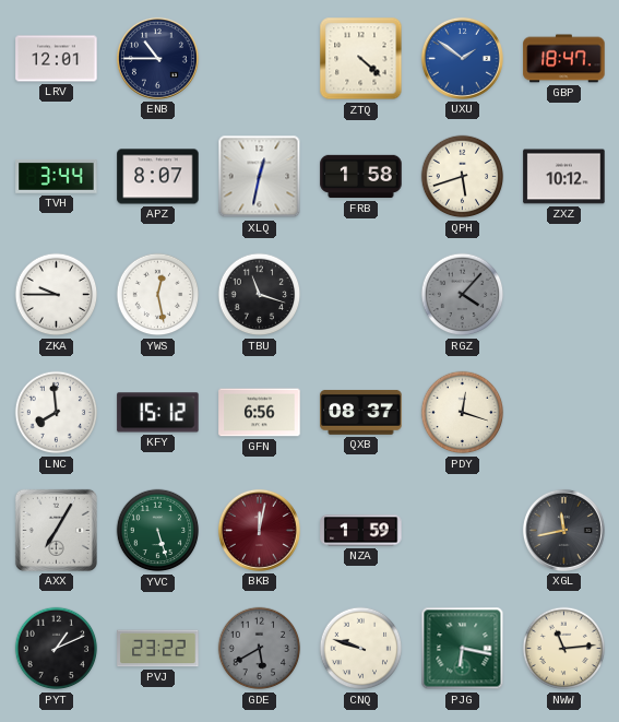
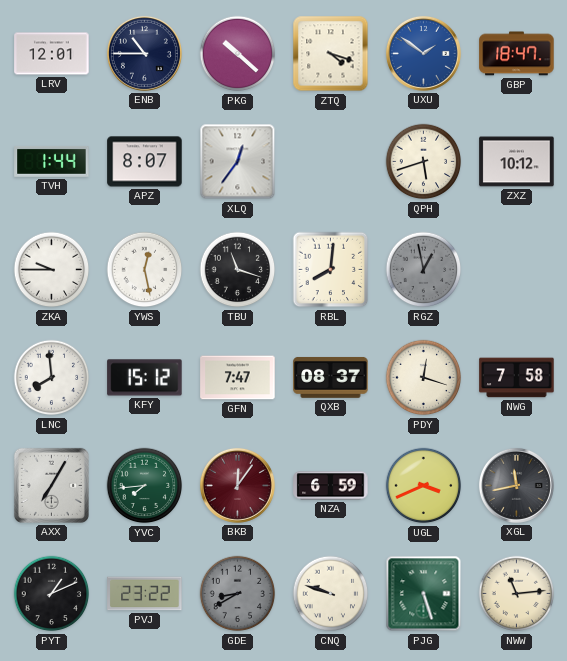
PKG: none -> 10:22 (238, 54)
ZTQ: 4:22 -> 4:18 (331, 54)
TVH: 3:44 -> 1:44 (52, 161)
XLQ: 12:32 -> 12:36 (238, 162)
FRB: 1:58 -> none (361, 177)
RBL: none -> 8:01 (331, 270)
RGZ: 4:07 -> 12:58 (424, 270)
GFN: 6:56 -> 7:47 (238, 378)
NWG: none -> 7:58 (517, 378)
YVC: 5:27 -> 7:44 (145, 486)
BKB: 12:02 -> 12:06 (237, 485)
NZA: 1:59 -> 6:59 (331, 486)
UGL: none -> 3:41 (424, 486)
GDE: 5:40 -> 8:40 (238, 594)
PJG: 6:17 -> 5:27 (424, 594)
